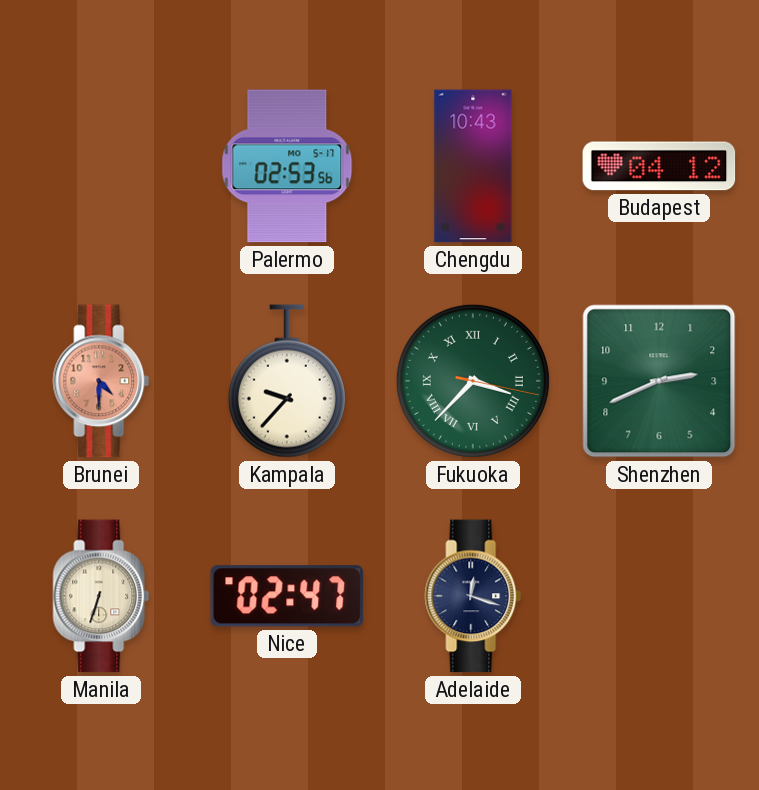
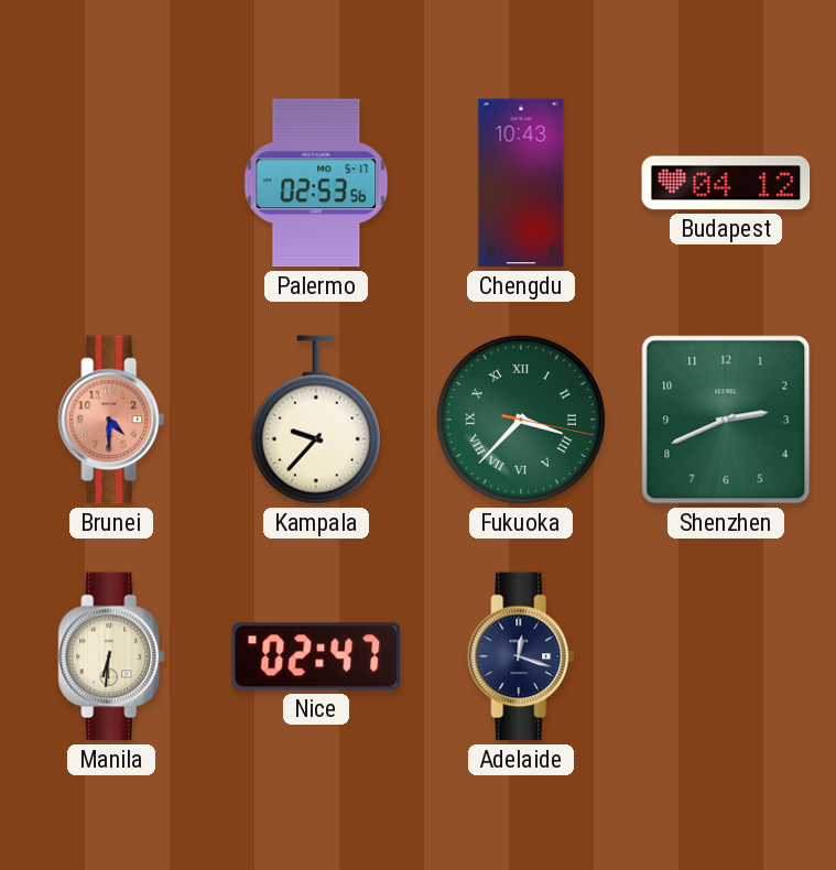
Manila: 6:33 -> 6:31 (111, 656)
